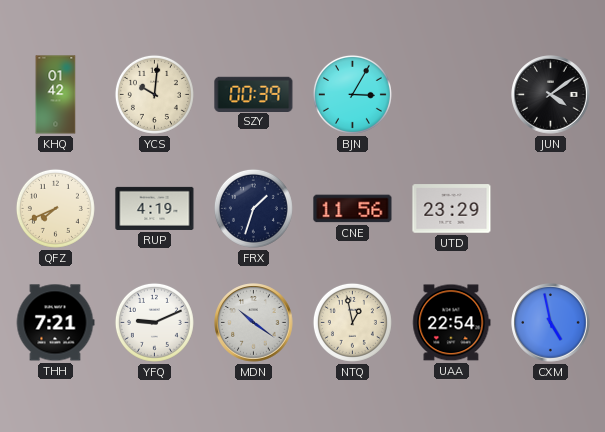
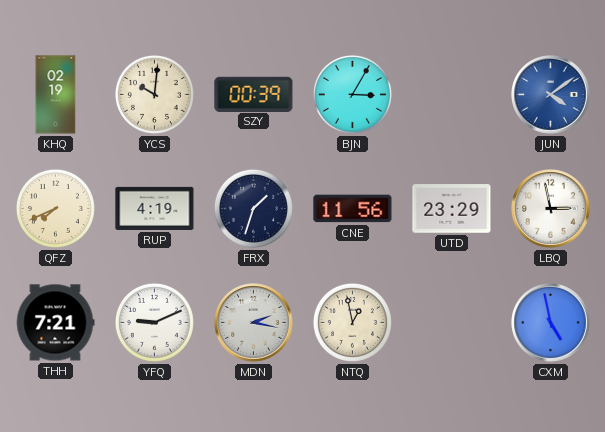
KHQ: 01:42 -> 02:19 (56, 95)
JUN dial: black -> blue (551, 95)
LBQ: none -> 2:58 (551, 209)
MDN: 10:21 -> 2:17 (254, 323)
UAA: 22:54 -> none (452, 323)
